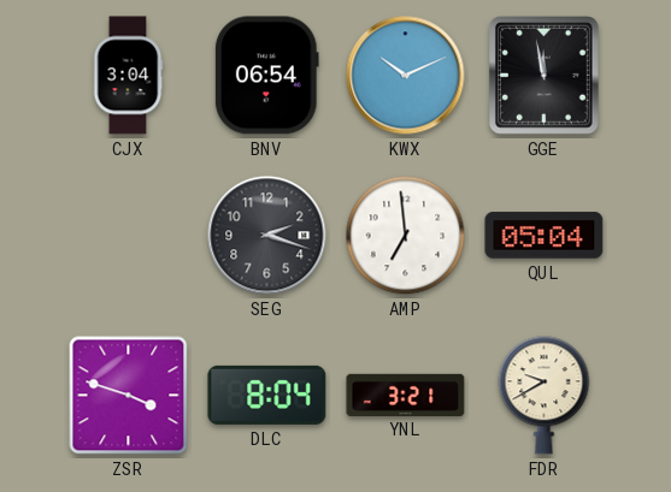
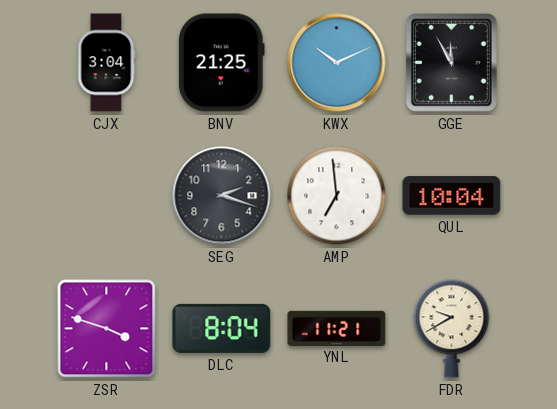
BNV: 06:54 -> 21:25 (222, 63)
GGE: 11:58 -> 11:55 (451, 63)
QUL: 05:04 -> 10:04 (452, 196)
YNL: 3:21 -> 11:21 (337, 328)
